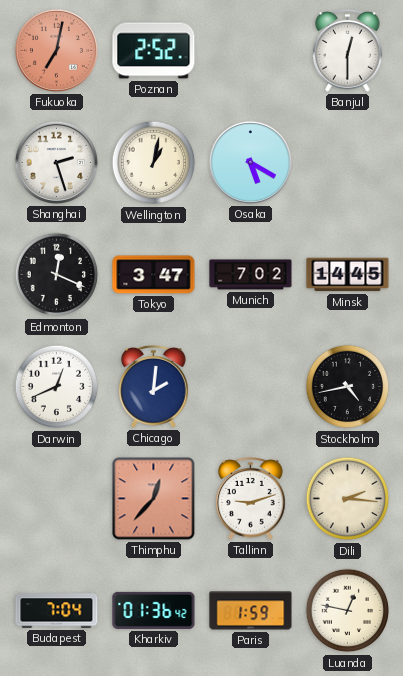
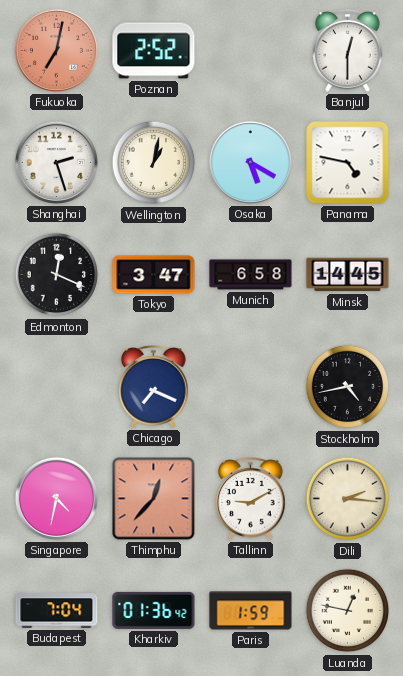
Panama: none -> 4:47 (348, 163)
Munich: 7:02 -> 6:58 (251, 275)
Darwin: 12:41 -> none (57, 387)
Chicago: 2:01 -> 7:19 (154, 387)
Singapore: none -> 4:32 (56, 498)
Tallinn: 9:12 -> 9:10 (251, 499)
